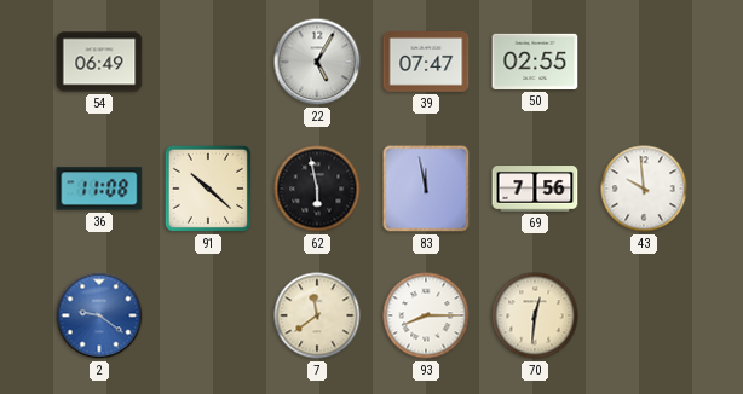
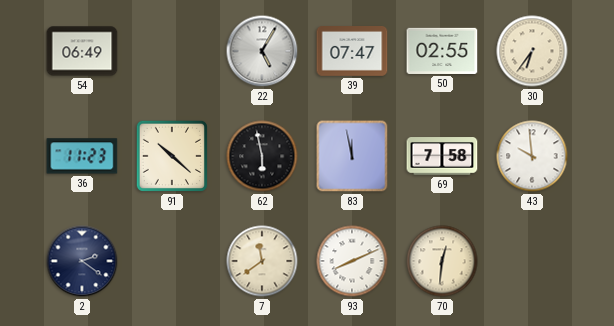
30: none -> 6:36 (532, 51)
36: 11:08 -> 11:23 (82, 156)
69: 7:56 -> 7:58 (442, 156)
2: 9:21 -> 2:21 (82, 261)
2 dial: blue -> navy (82, 261)
93: 8:15 -> 8:11 (352, 261)
